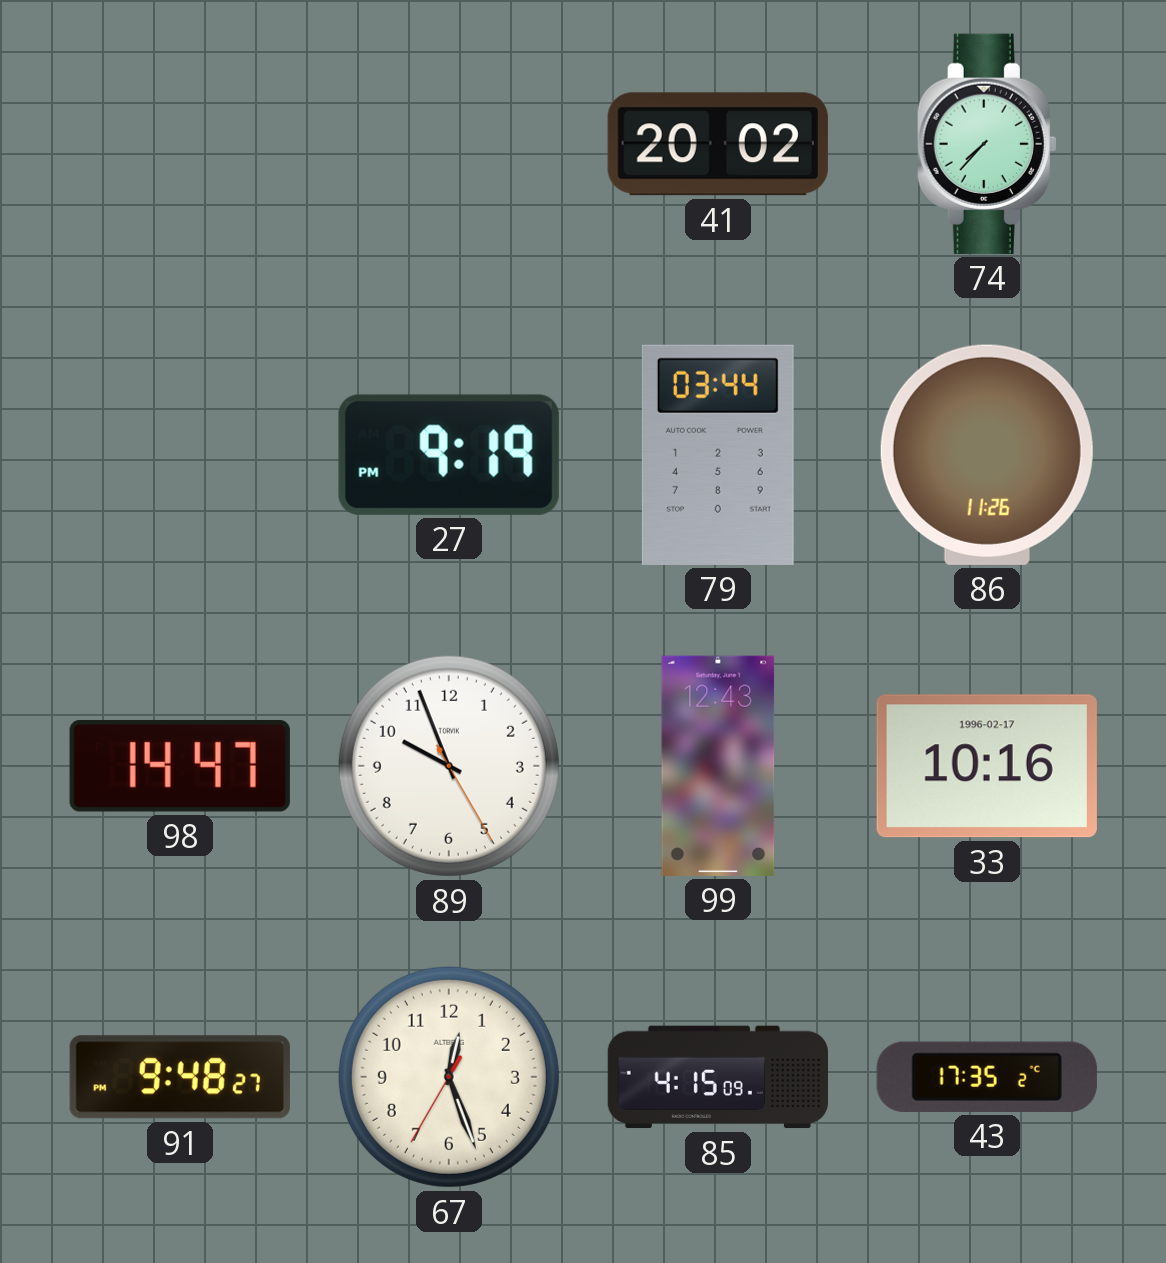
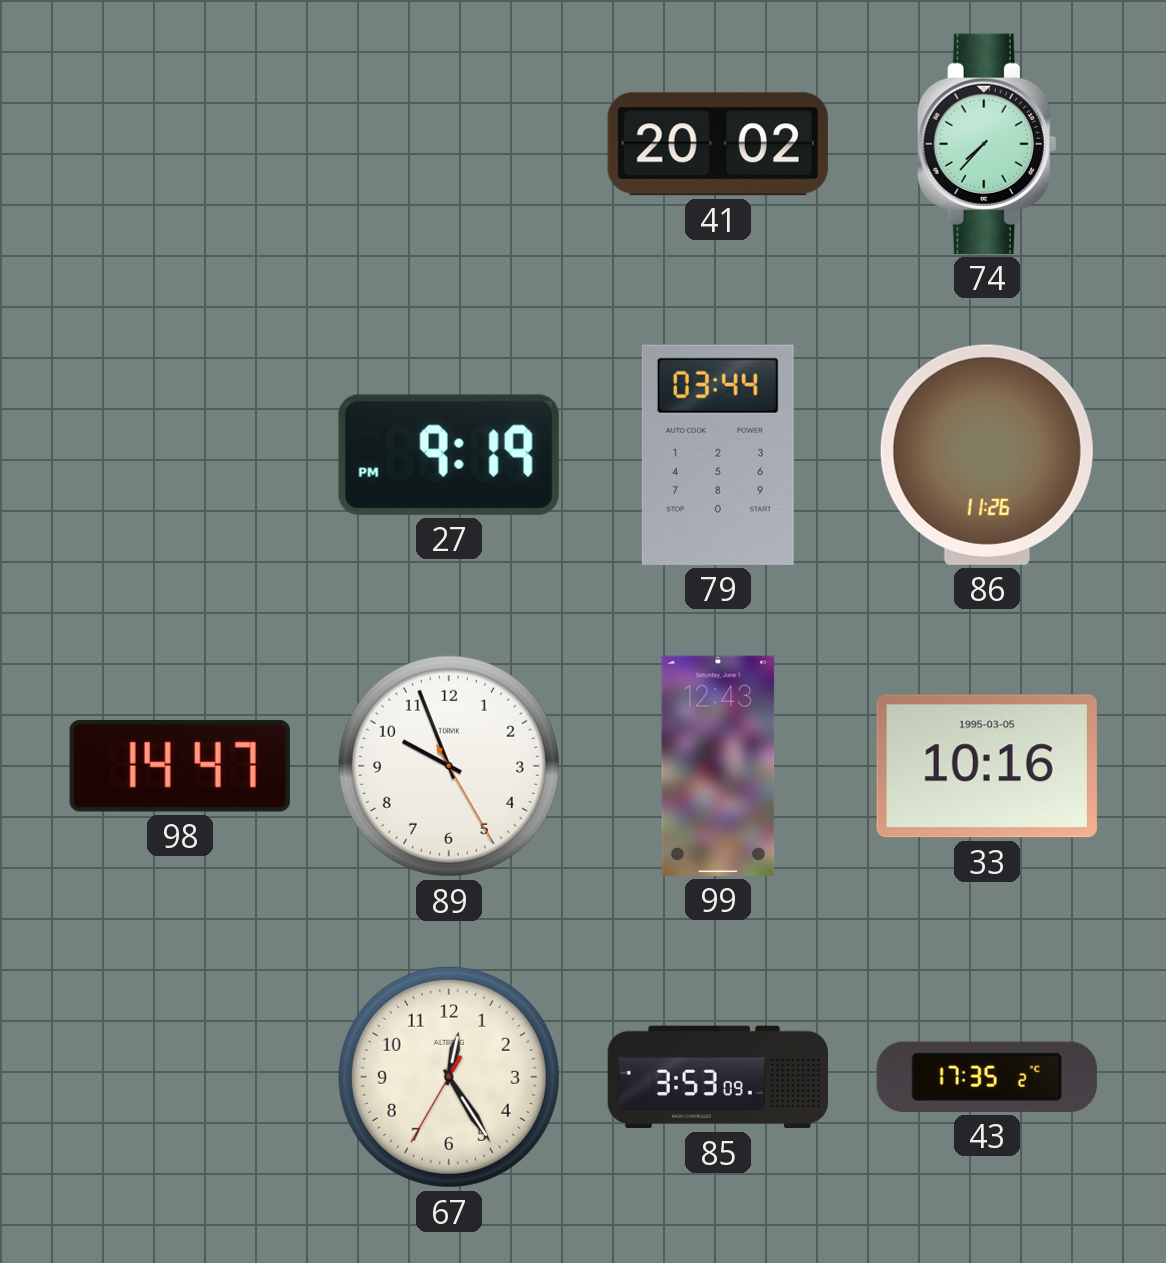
33 date: 1996-02-17 -> 1995-03-05 (987, 766)
91: 9:48 -> none (180, 1077)
67: 12:26 -> 12:24 (449, 1077)
85: 4:15 -> 3:53 (717, 1077)
